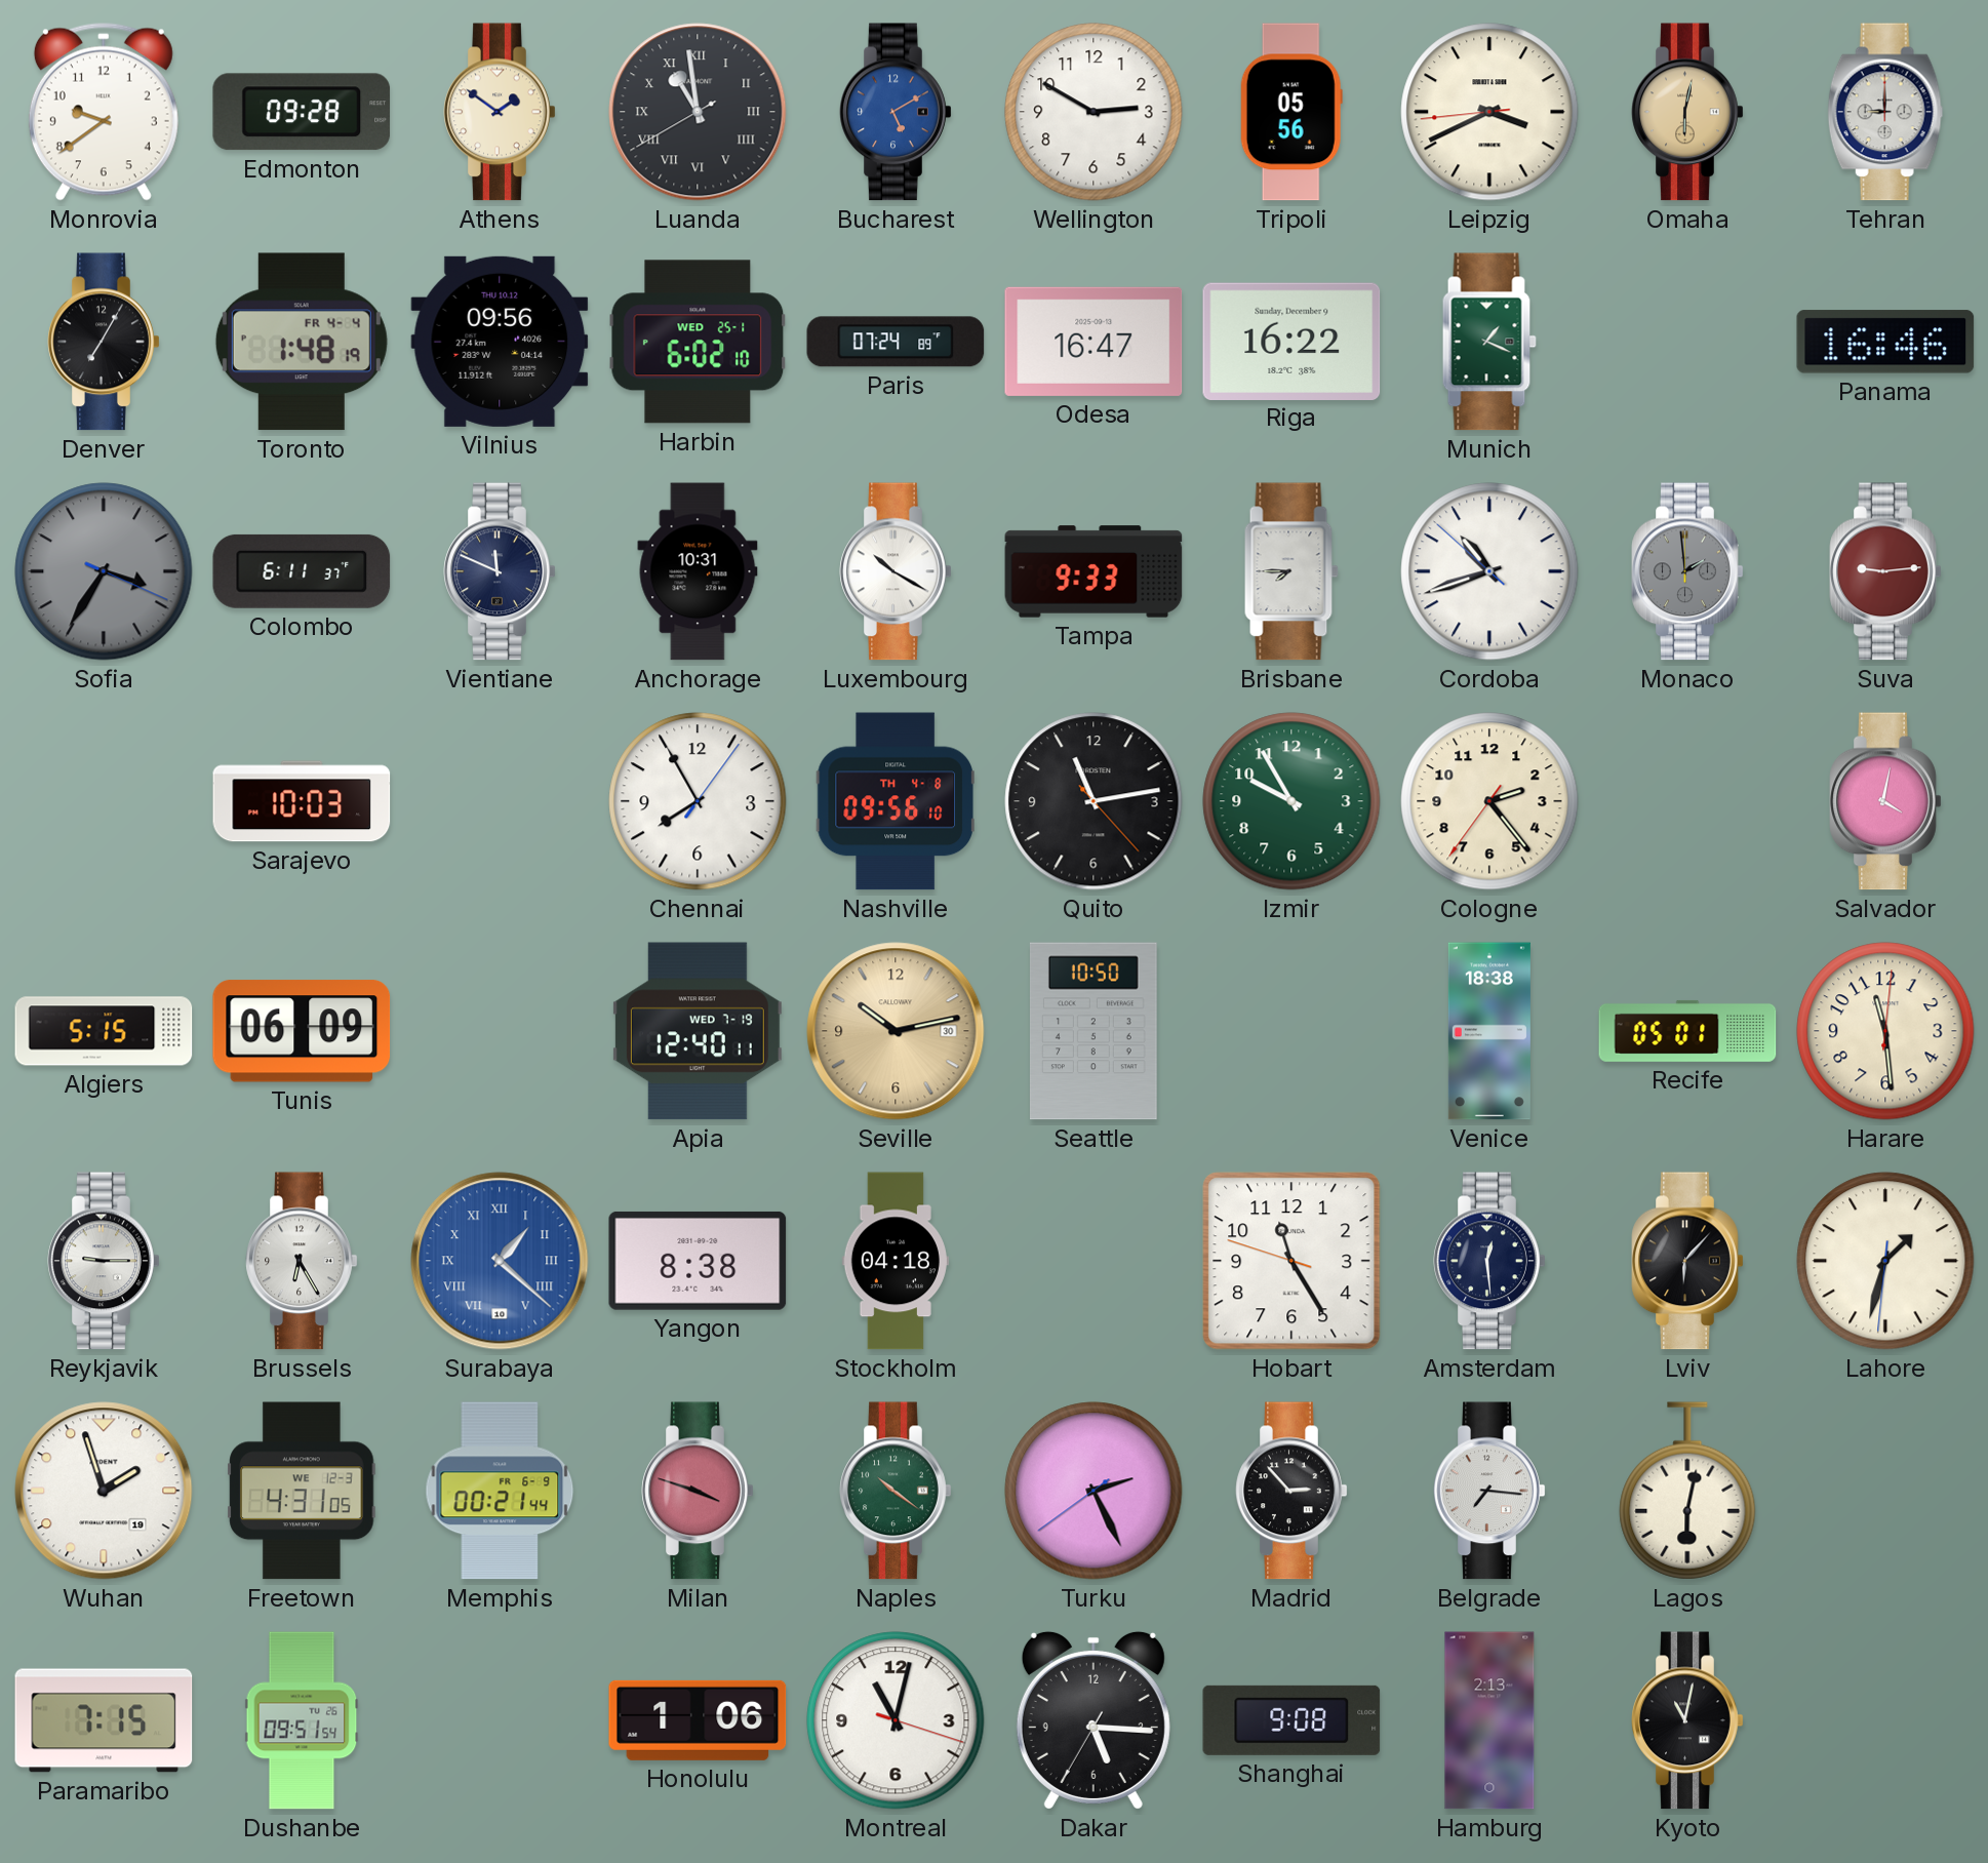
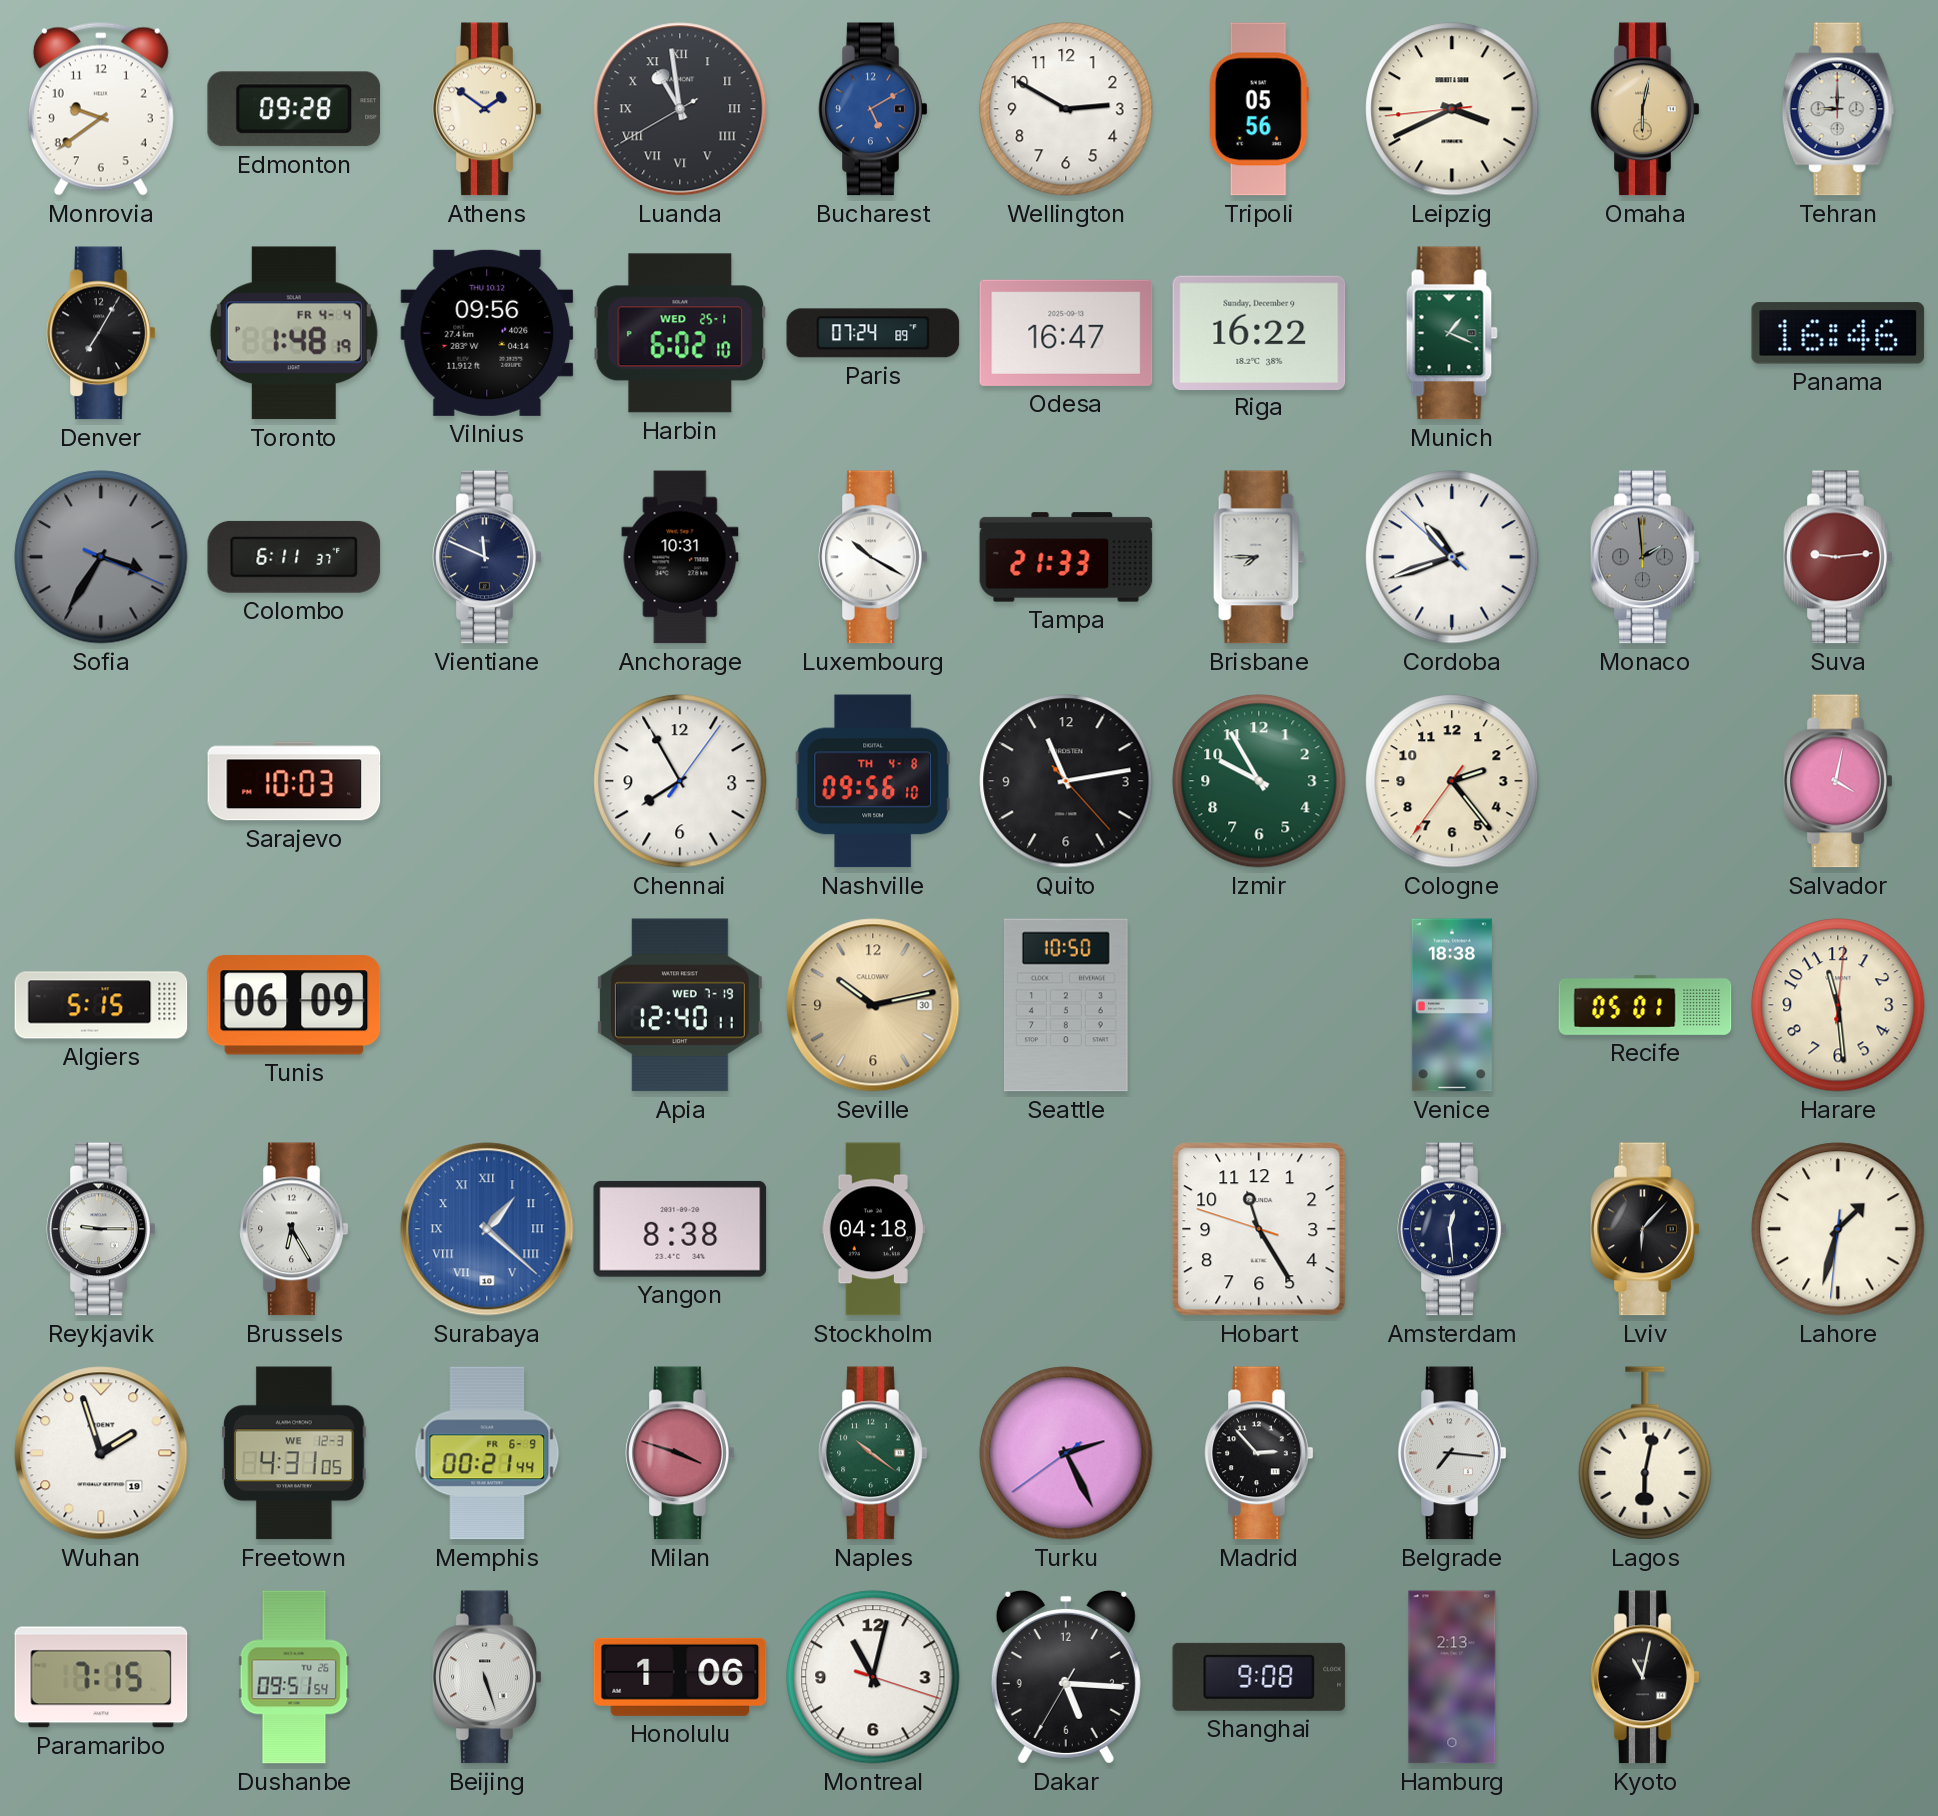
Tampa: 9:33 -> 21:33 (1066, 557)
Beijing: none -> 5:27 (487, 1677)
